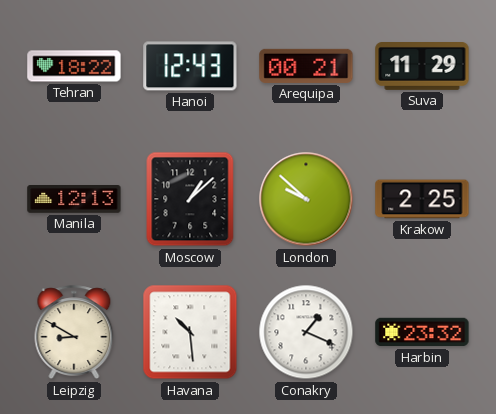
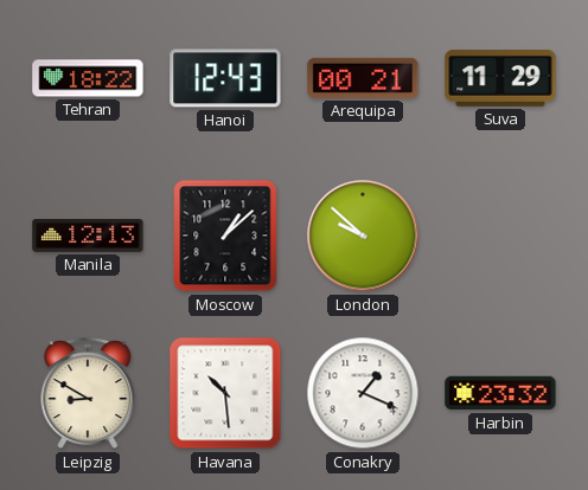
Krakow: 2:25 -> none (422, 199)
